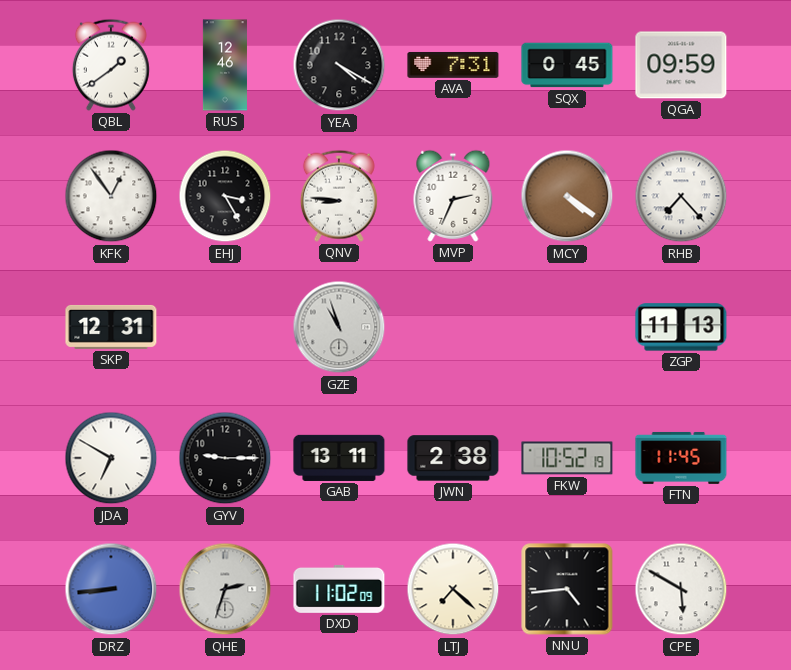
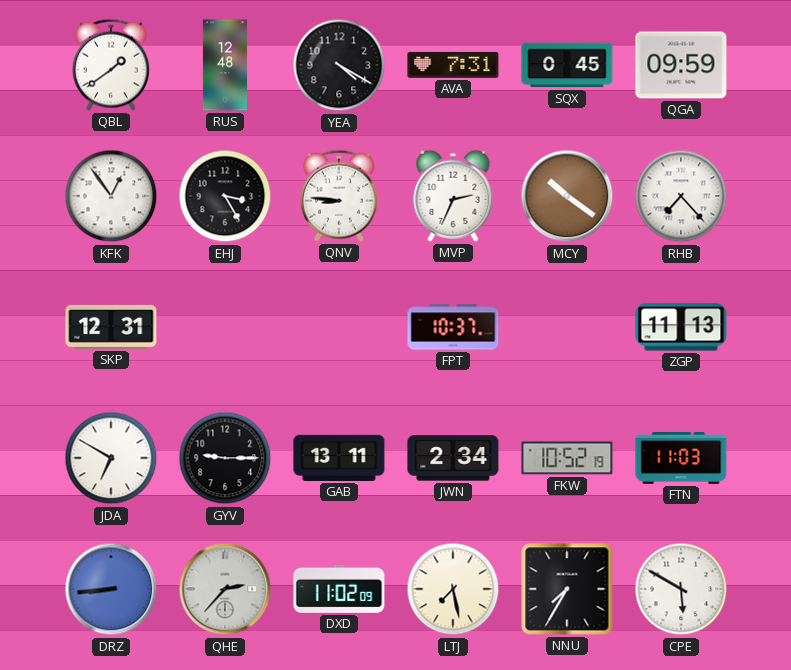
RUS: 12:46 -> 12:48 (225, 65)
MCY: 4:21 -> 10:21 (567, 196)
GZE: 10:57 -> none (339, 327)
FPT: none -> 10:37 (453, 327)
JWN: 2:38 -> 2:34 (453, 458)
FTN: 11:45 -> 11:03 (681, 458)
QHE: 2:33 -> 2:37 (225, 589)
LTJ: 7:22 -> 7:28 (453, 589)
NNU: 4:44 -> 7:35 (567, 589)
